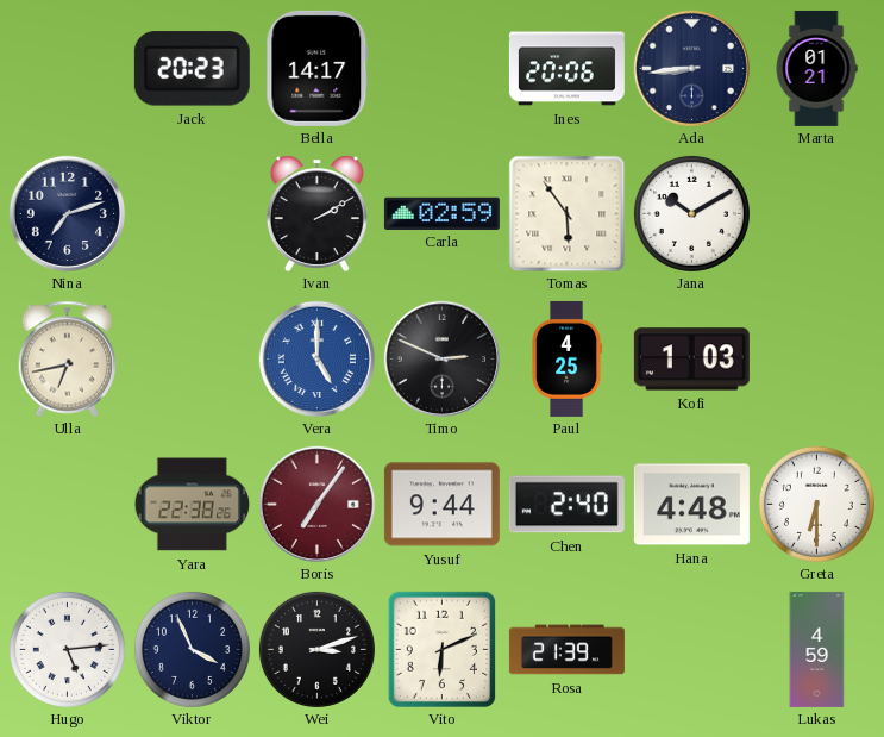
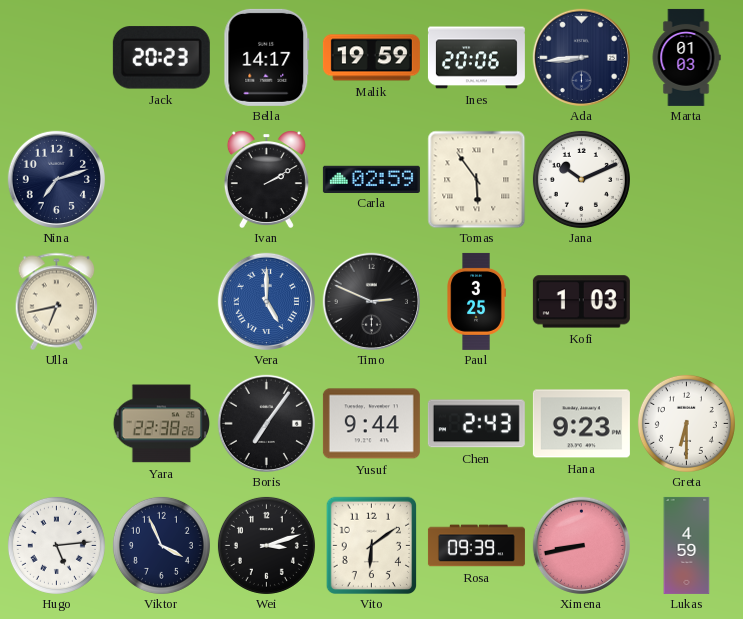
Malik: none -> 19:59 (371, 58)
Marta: 01:21 -> 01:03 (686, 57)
Jana: 10:10 -> 10:11 (581, 179)
Paul: 4:25 -> 3:25 (476, 301)
Boris dial: burgundy -> black (266, 423)
Chen: 2:40 -> 2:43 (476, 424)
Hana: 4:48 -> 9:23 (581, 424)
Vito: 6:11 -> 6:09 (371, 545)
Rosa: 21:39 -> 09:39 (476, 546)
Ximena: none -> 8:43 (581, 545)
